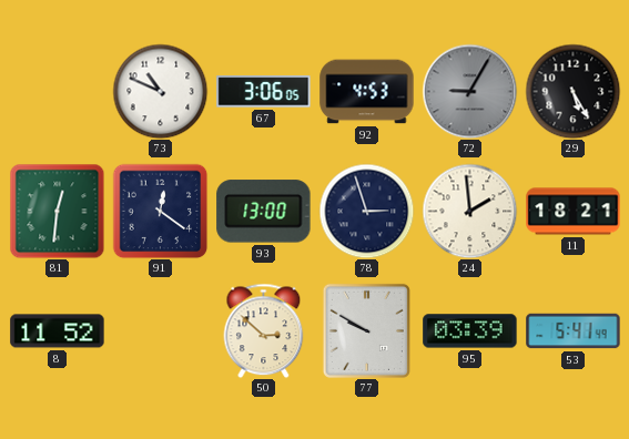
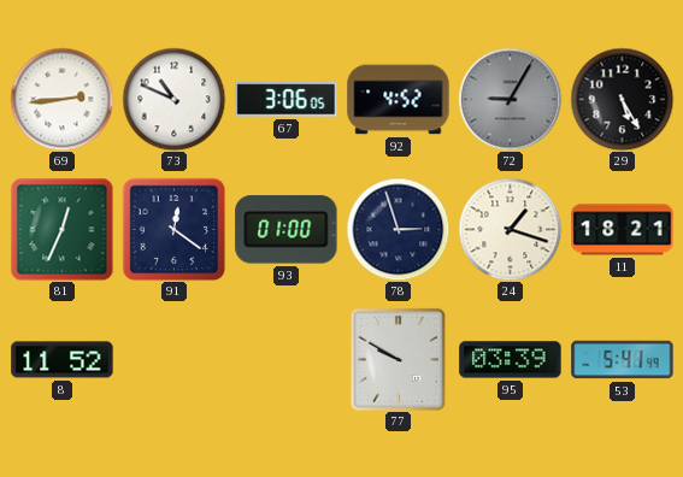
69: none -> 2:44 (61, 99)
92: 4:53 -> 4:52 (399, 100)
81: 12:31 -> 12:34 (61, 229)
93: 13:00 -> 01:00 (287, 230)
24: 1:59 -> 1:18 (510, 229)
50: 2:52 -> none (264, 330)
